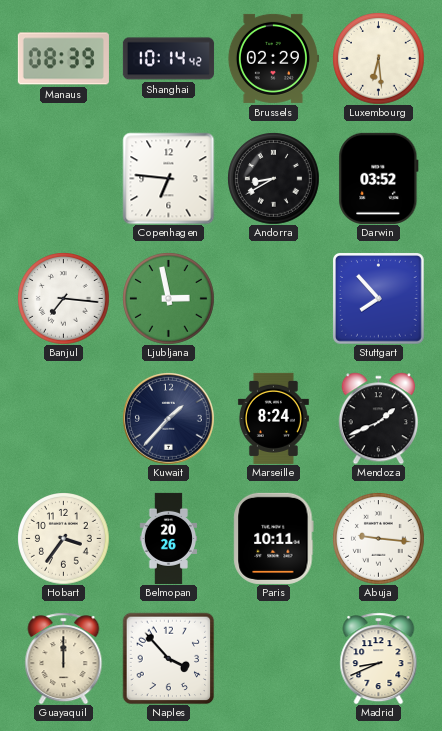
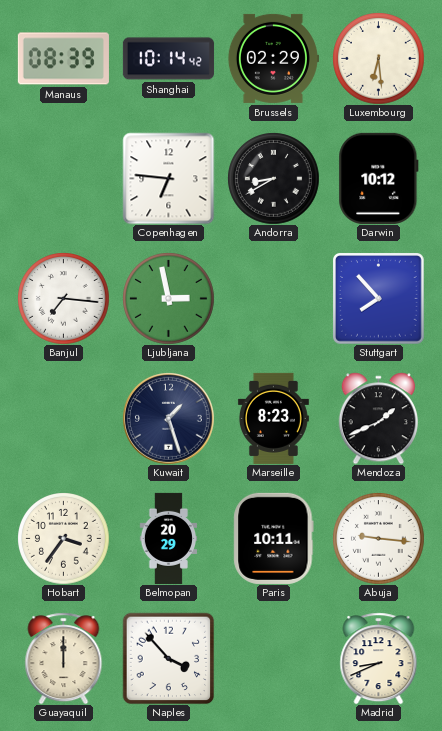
Darwin: 03:52 -> 10:12 (379, 178)
Kuwait: 1:37 -> 1:27 (169, 419)
Marseille: 8:24 -> 8:23 (273, 418)
Belmopan: 20:26 -> 20:29 (168, 538)
